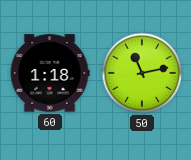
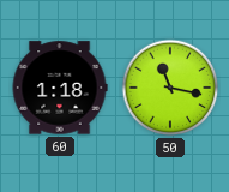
50: 11:13 -> 11:17 (170, 88)
